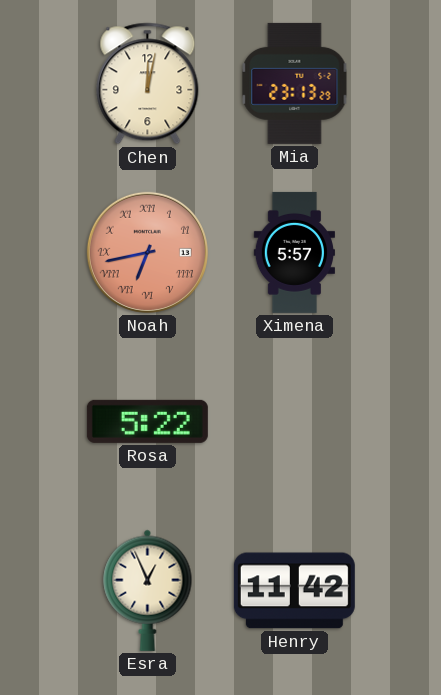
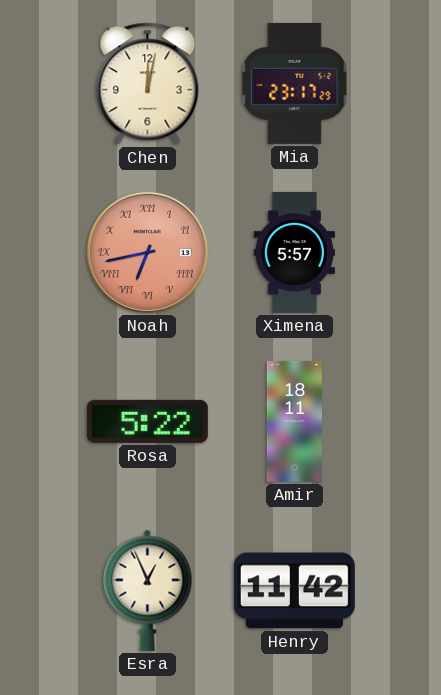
Mia: 23:13 -> 23:17 (295, 83)
Amir: none -> 18:11 (294, 421)
